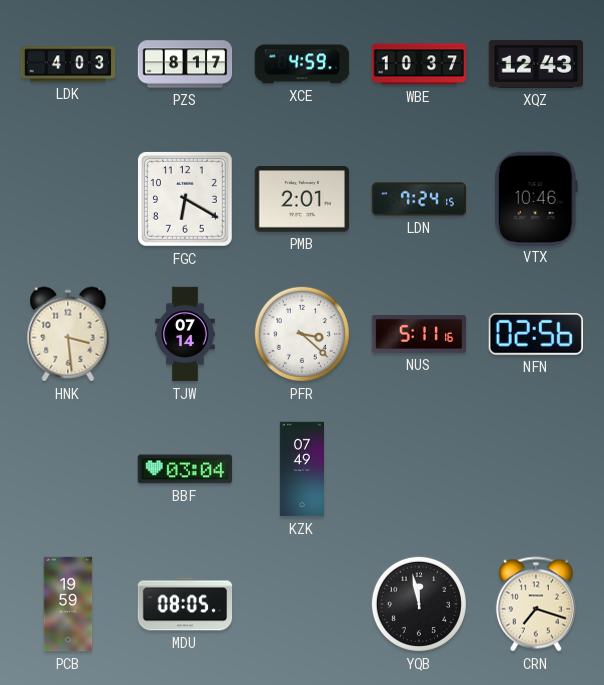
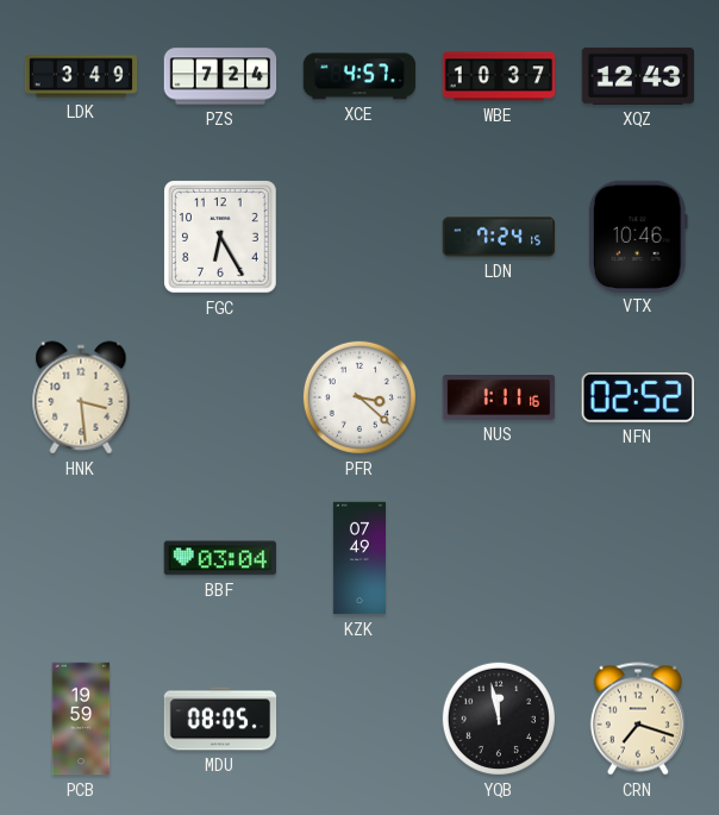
LDK: 4:03 -> 3:49 (81, 76)
PZS: 8:17 -> 7:24 (220, 76)
XCE: 4:59 -> 4:57 (359, 76)
FGC: 6:20 -> 6:25 (221, 238)
PMB: 2:01 -> none (302, 200)
TJW: 07:14 -> none (185, 334)
NUS: 5:11 -> 1:11 (499, 399)
NFN: 02:56 -> 02:52 (638, 399)
